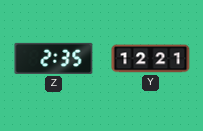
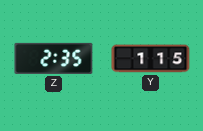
Y: 12:21 -> 1:15 (151, 59)
